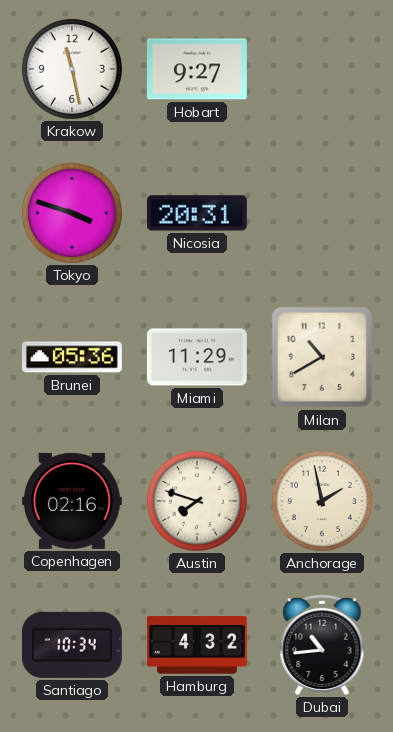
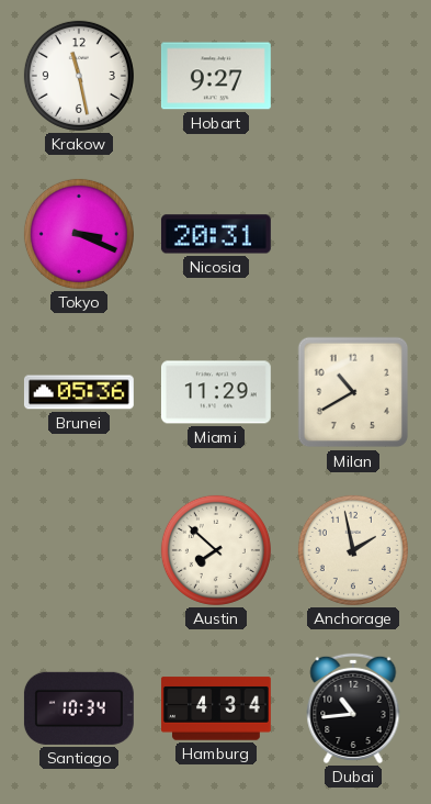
Tokyo: 3:48 -> 3:19 (79, 234)
Copenhagen: 02:16 -> none (72, 501)
Austin: 7:48 -> 7:52 (216, 550)
Hamburg: 4:32 -> 4:34 (216, 708)
